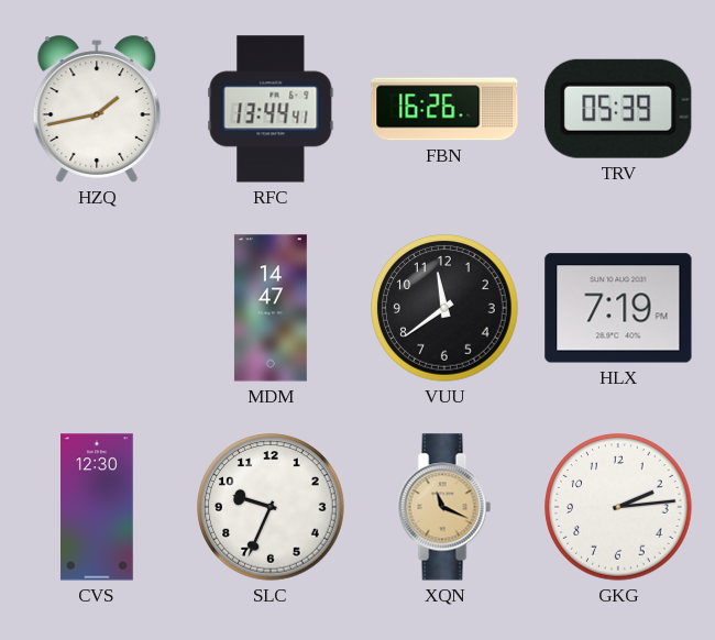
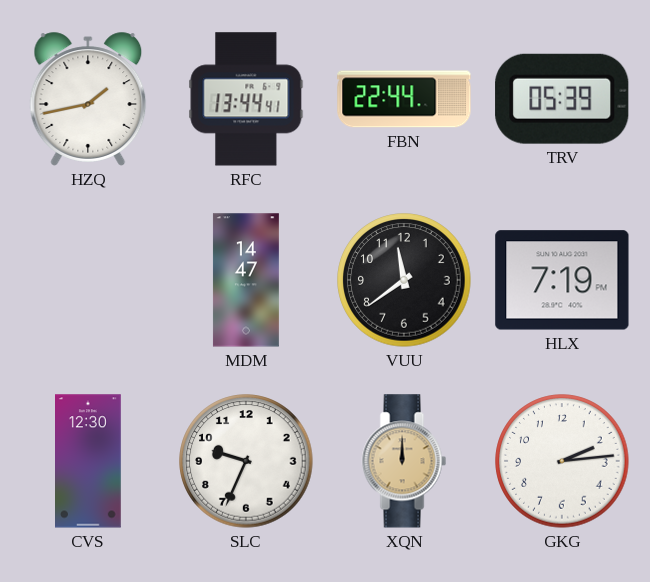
FBN: 16:26 -> 22:44 (404, 99)
XQN: 11:19 -> 12:00 (404, 461)
